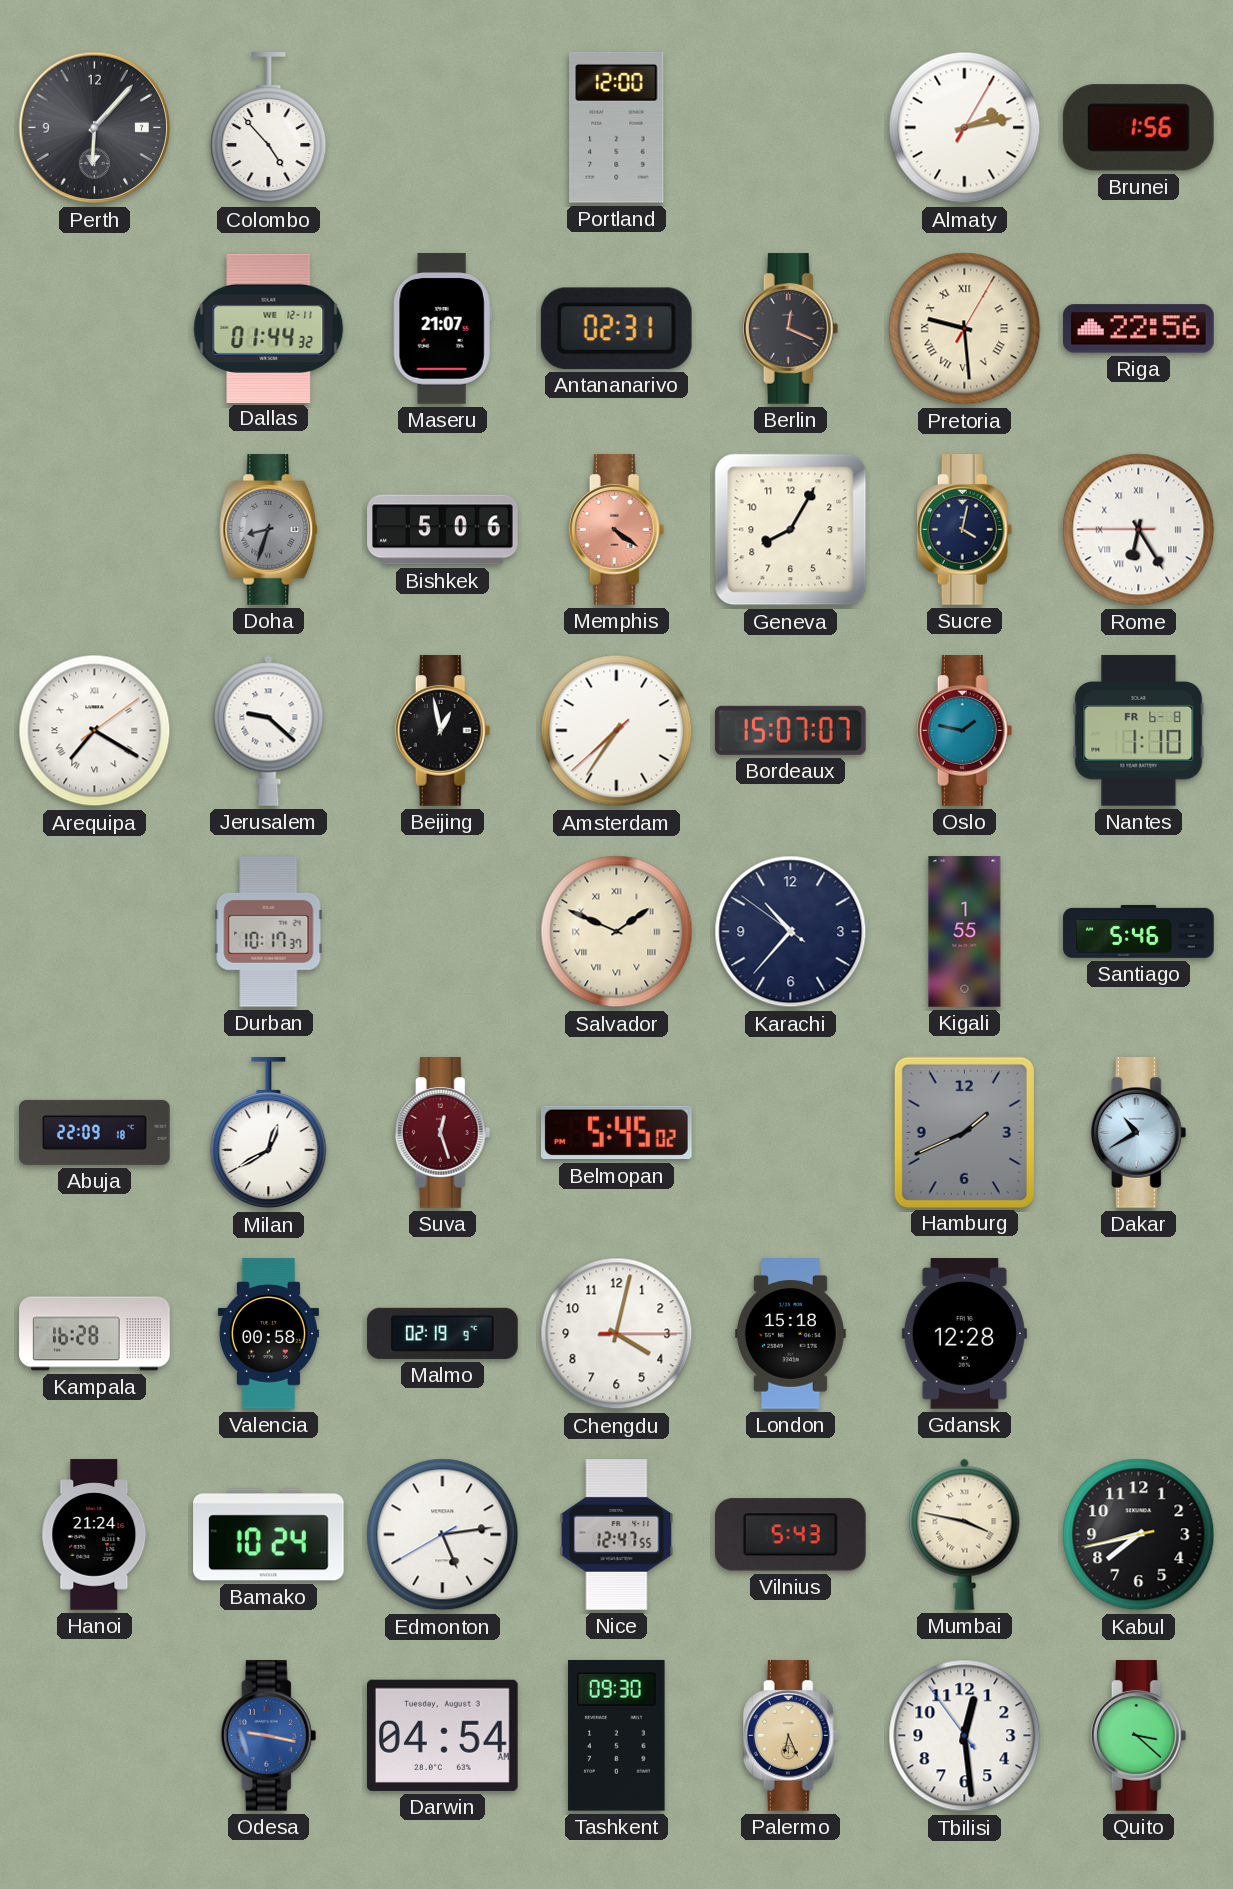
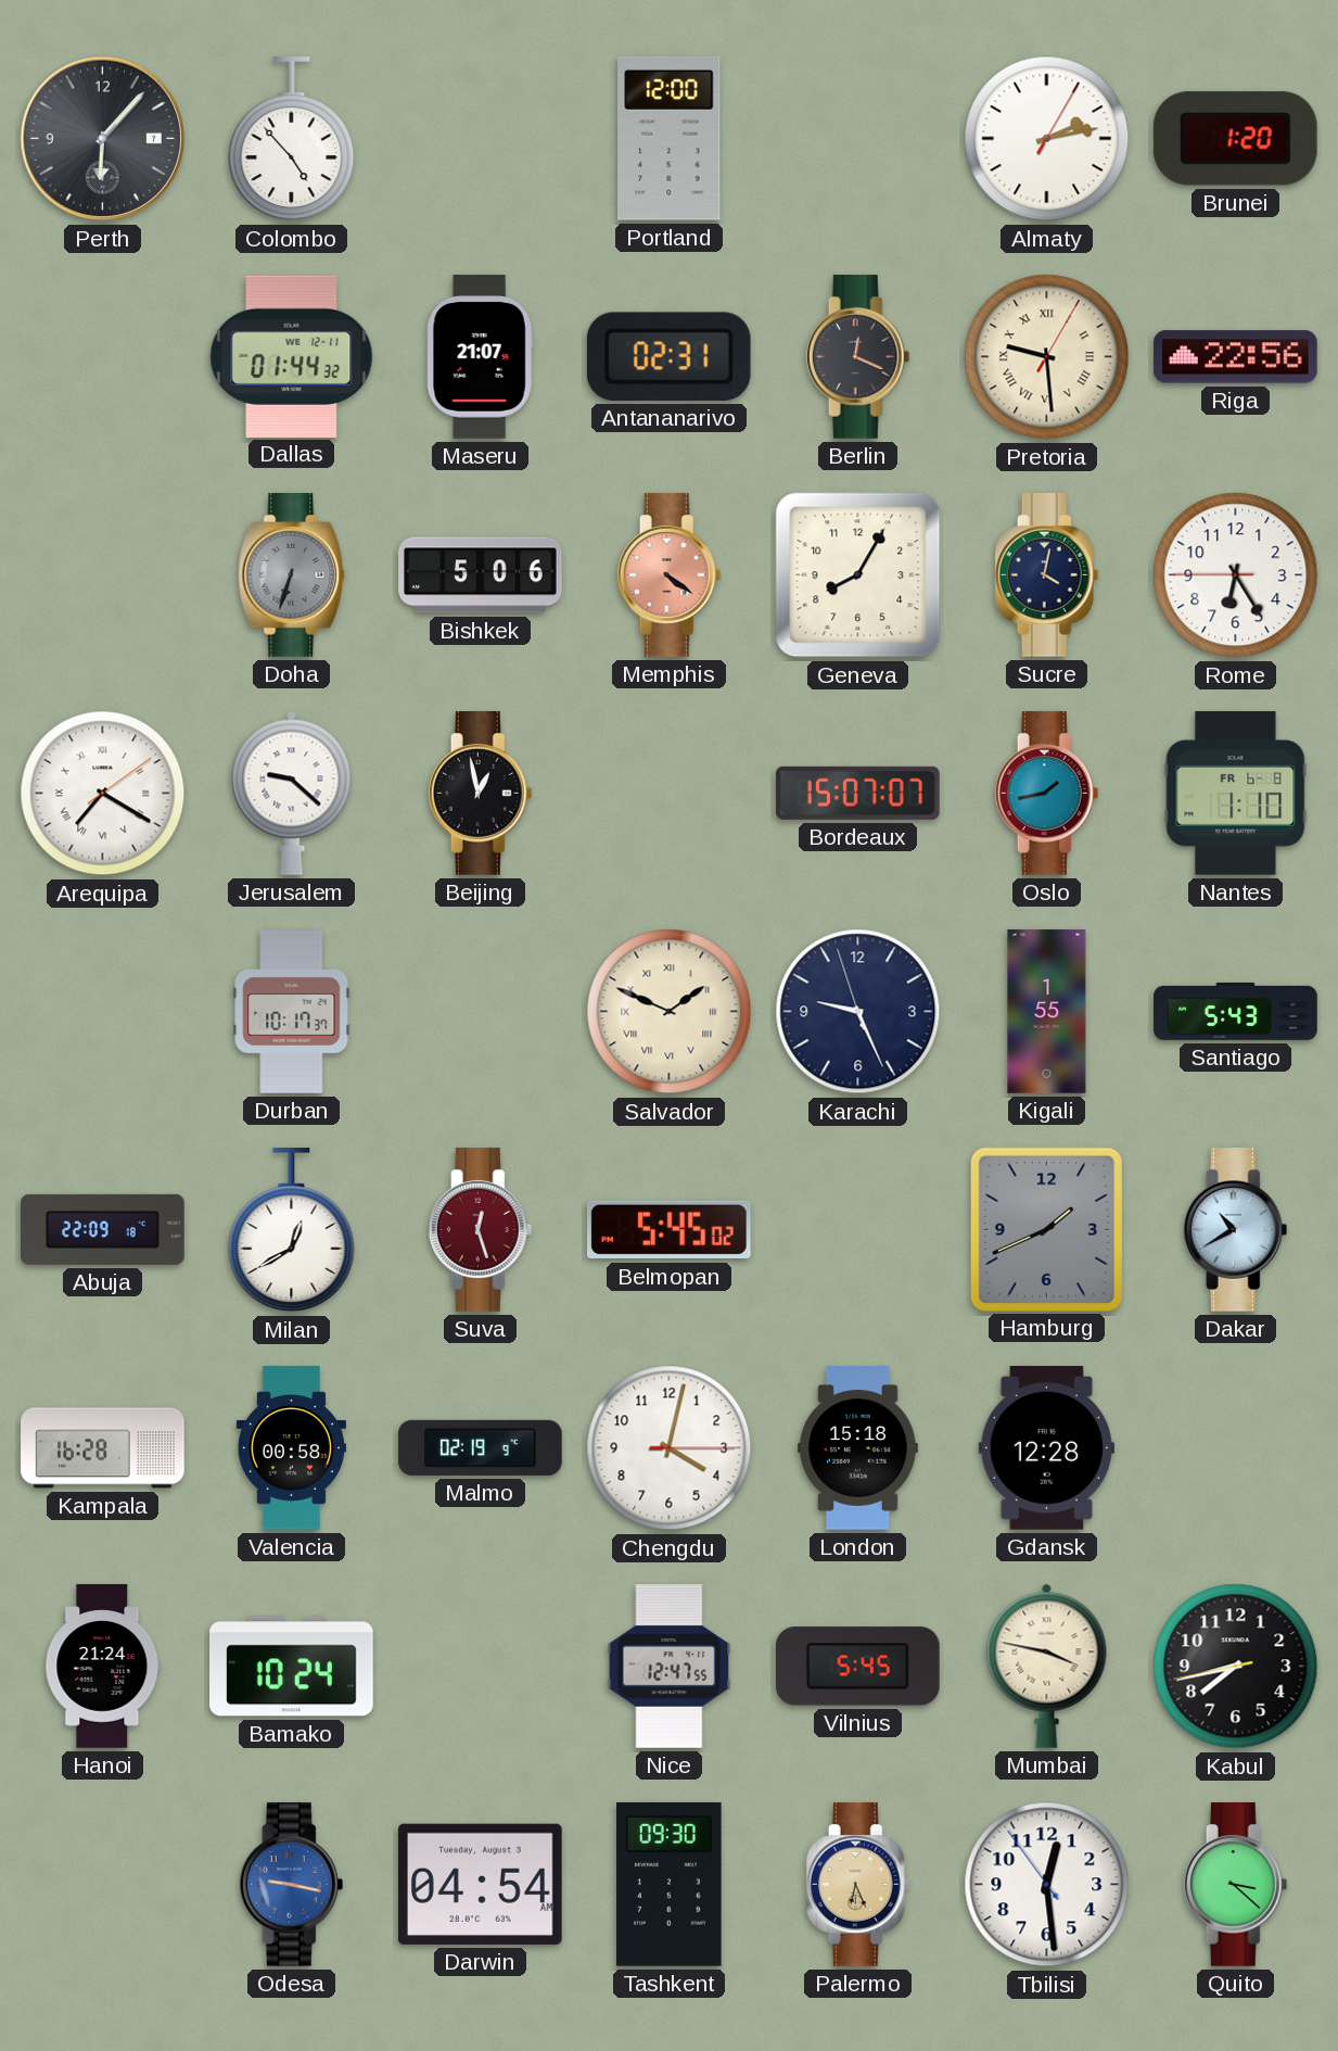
Brunei: 1:56 -> 1:20 (1235, 139)
Doha: 8:33 -> 6:33 (292, 575)
Rome numerals: Roman -> Arabic (1236, 575)
Amsterdam: 7:35 -> none (617, 731)
Oslo: 1:47 -> 1:43 (1047, 794)
Karachi: 10:36 -> 9:25 (858, 1012)
Santiago: 5:46 -> 5:43 (1236, 1011)
Edmonton: 5:13 -> none (443, 1535)
Vilnius: 5:43 -> 5:45 (857, 1667)
